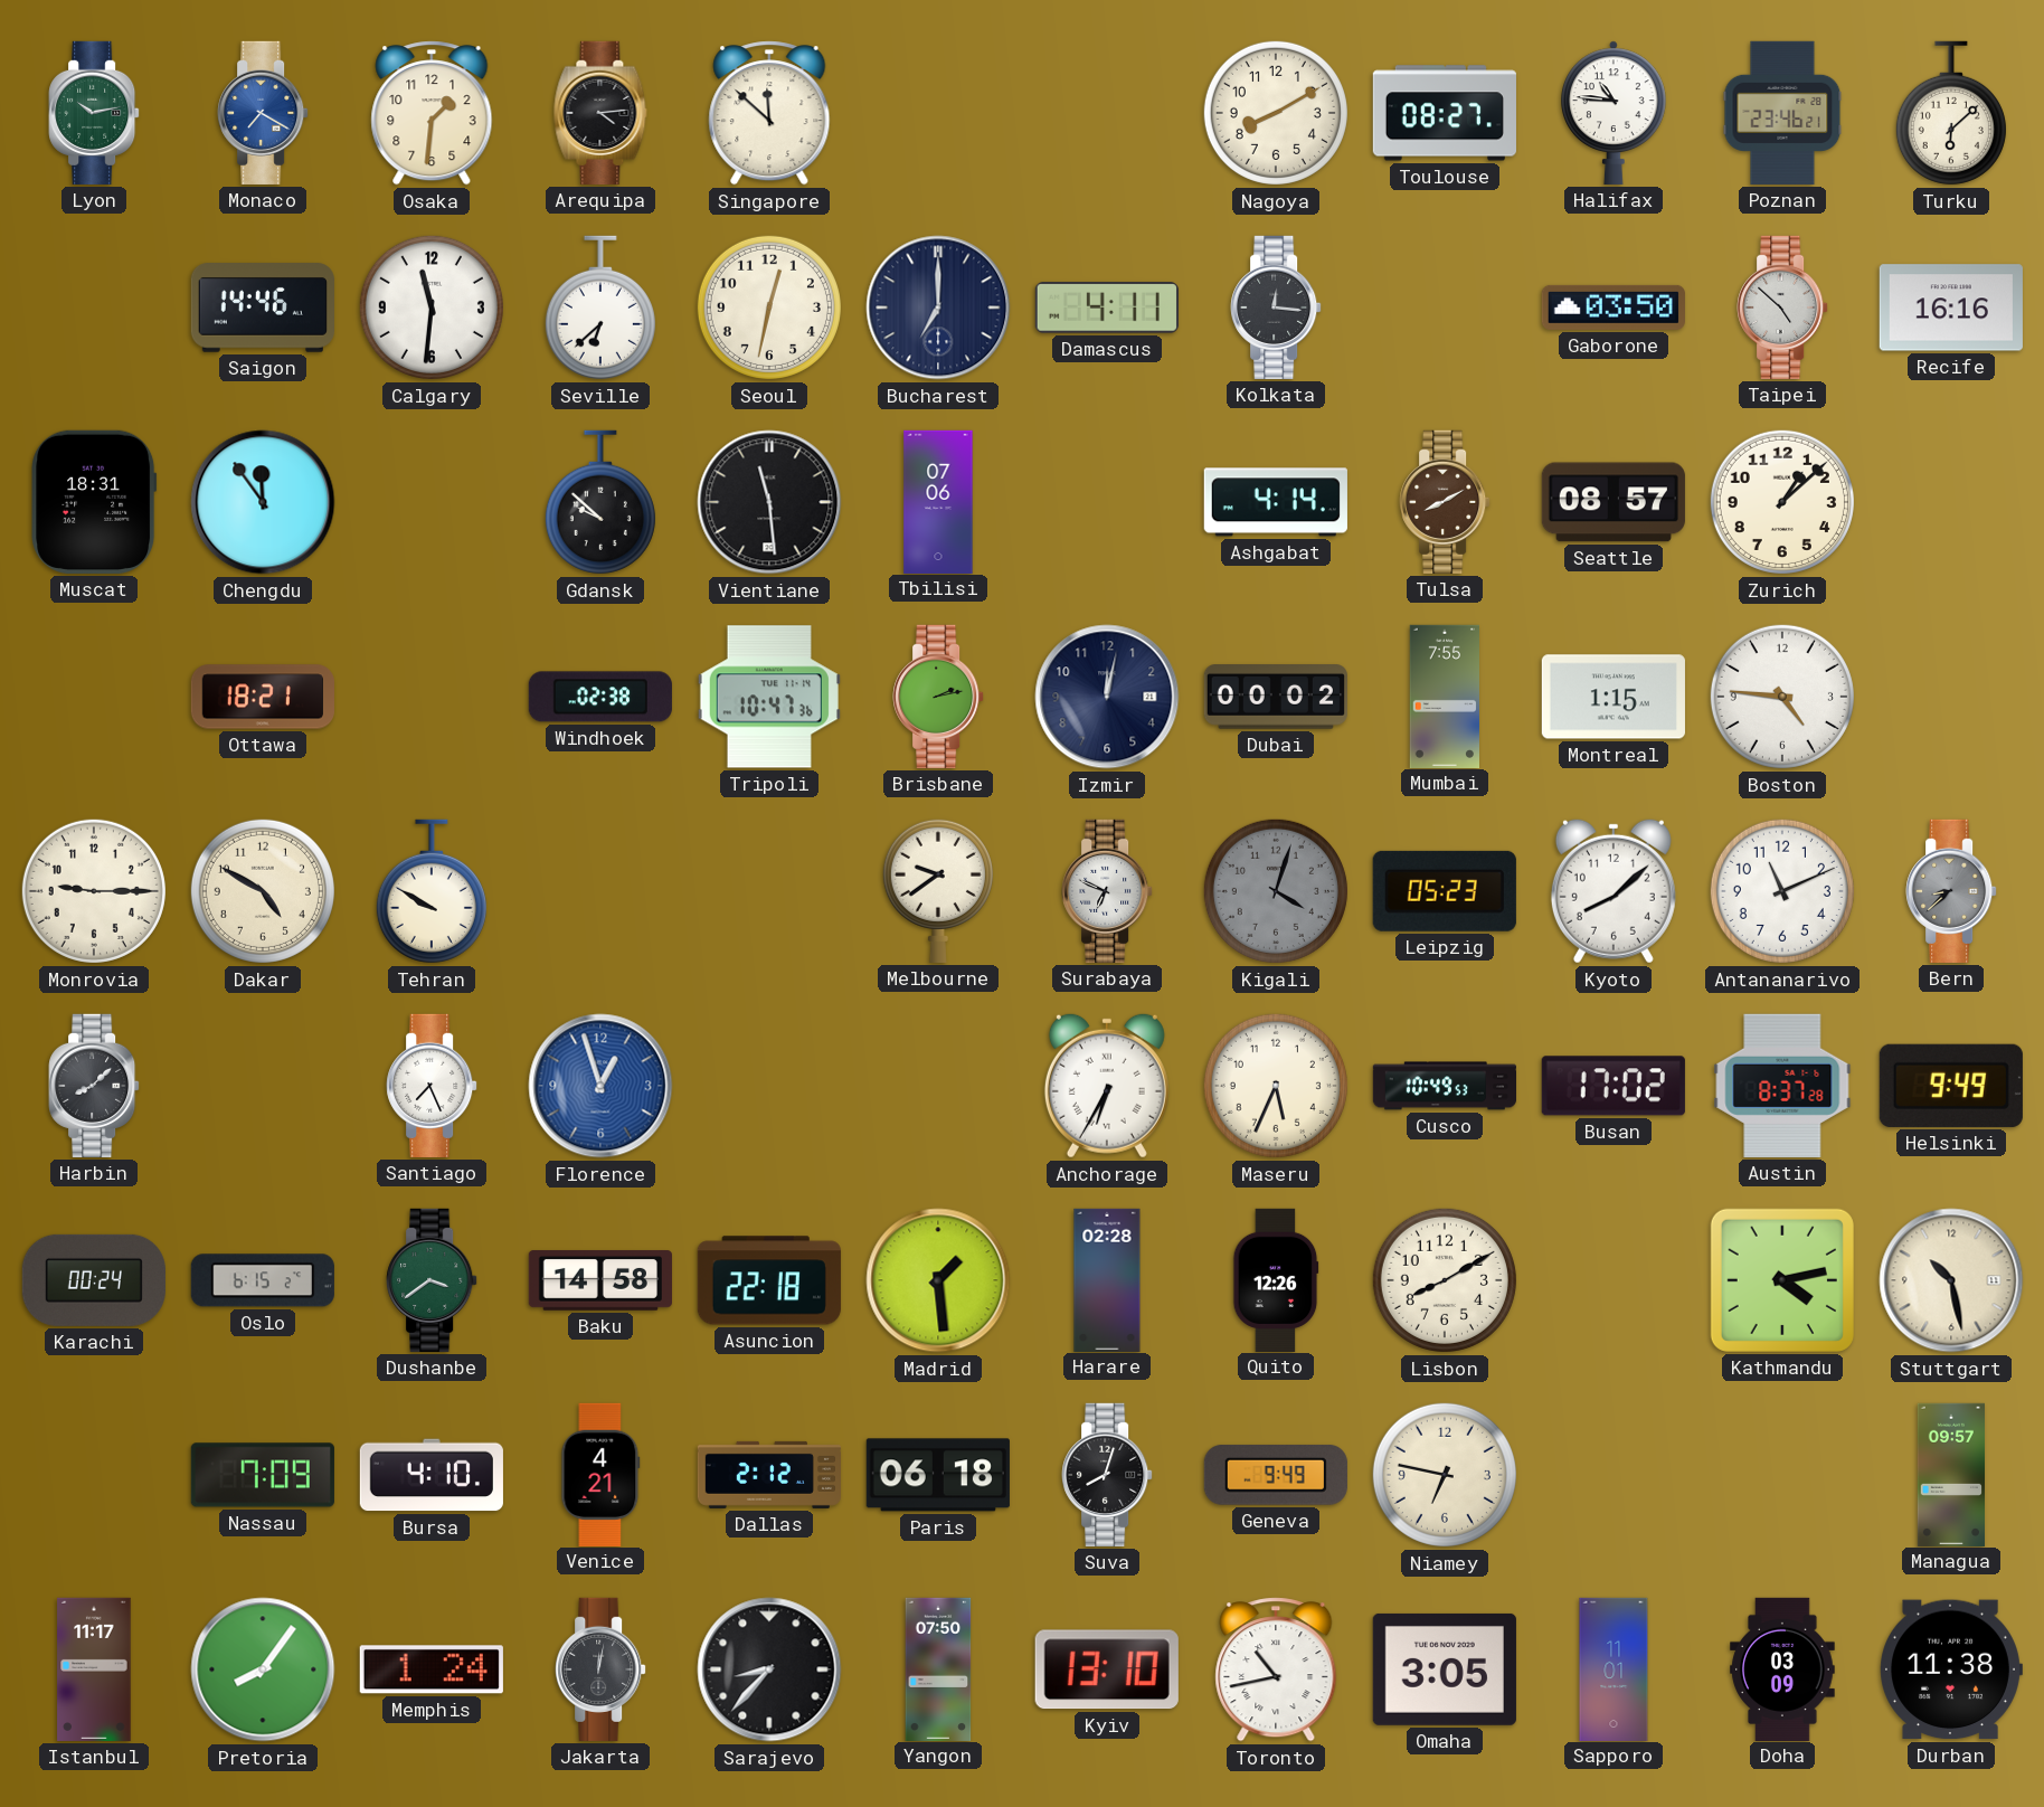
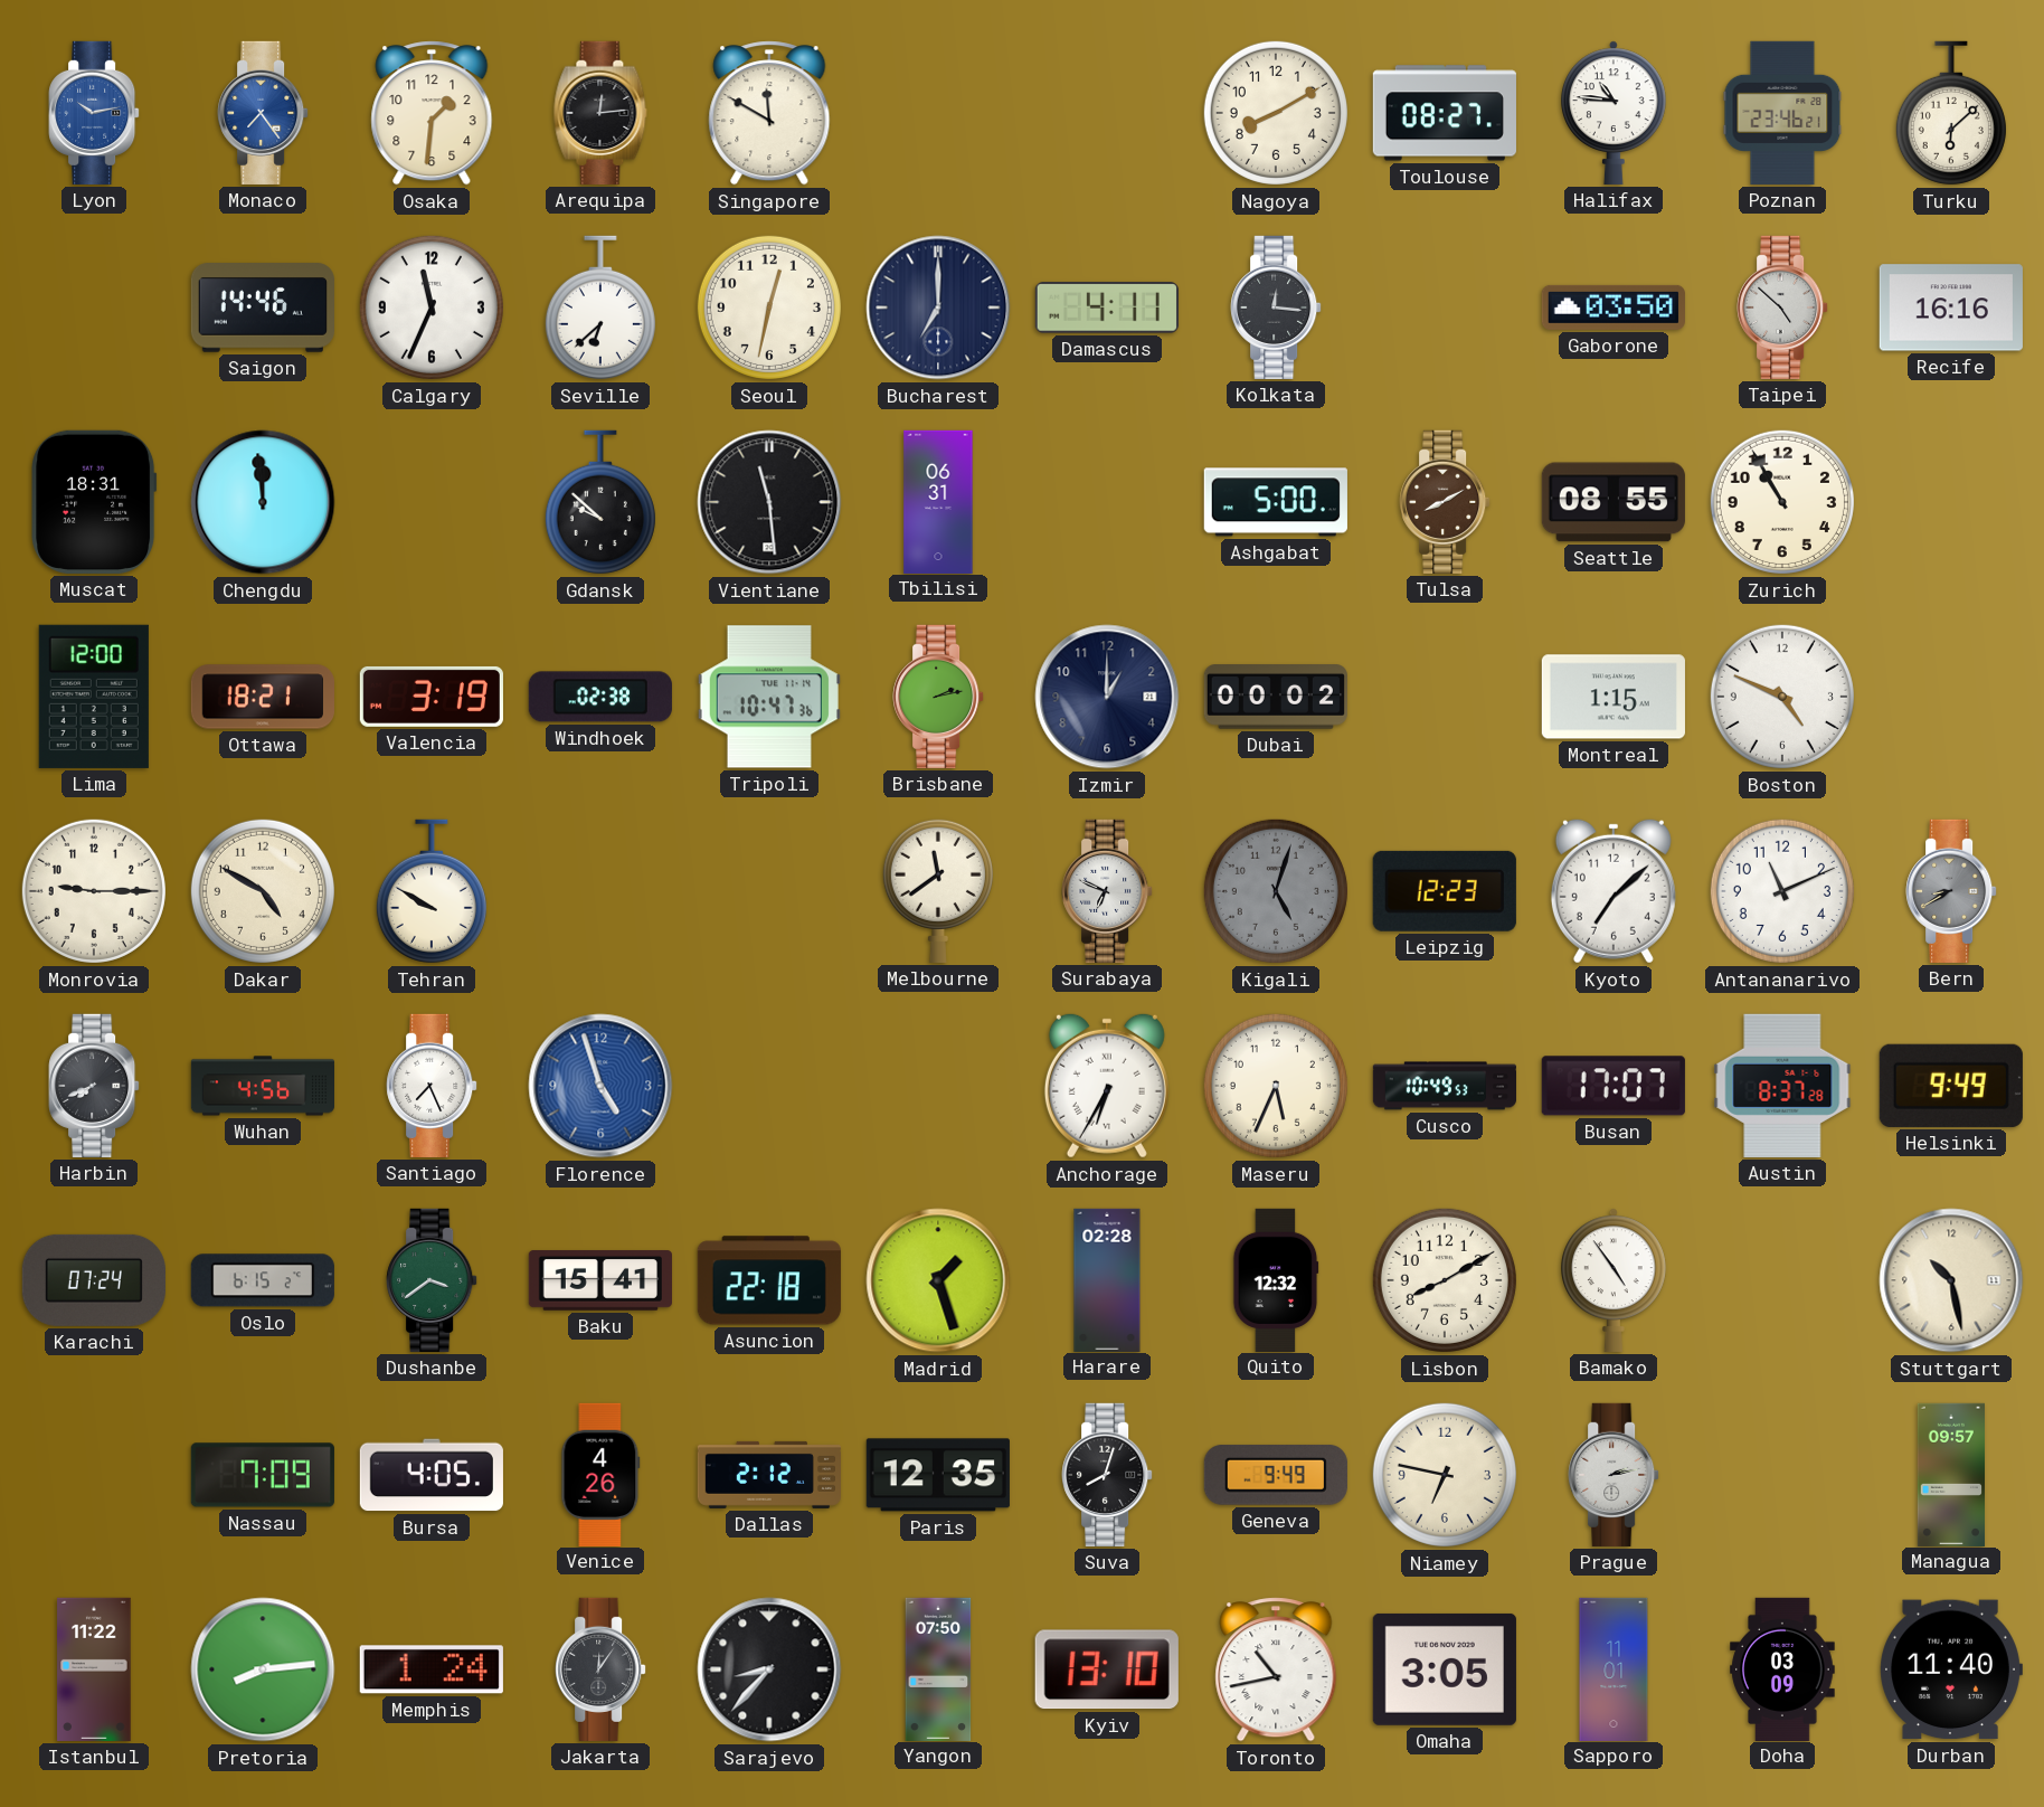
Lyon dial: green -> blue (94, 113)
Monaco: 7:20 -> 7:24 (263, 113)
Arequipa: 4:14 -> 12:14 (600, 113)
Singapore: 11:52 -> 11:50 (769, 113)
Calgary: 11:31 -> 11:34 (432, 308)
Chengdu: 11:54 -> 11:59 (263, 502)
Tbilisi: 07:06 -> 06:31 (938, 501)
Ashgabat: 4:14 -> 5:00 (1276, 502)
Seattle: 08:57 -> 08:55 (1614, 502)
Zurich: 1:08 -> 10:55 (1782, 502)
Lima: none -> 12:00 (94, 697)
Valencia: none -> 3:19 (432, 697)
Izmir: 12:02 -> 1:00 (1107, 697)
Mumbai: 7:55 -> none (1444, 696)
Boston: 4:46 -> 4:49 (1782, 697)
Melbourne: 9:39 -> 11:39 (938, 890)
Kigali: 4:03 -> 5:03 (1276, 891)
Leipzig: 05:23 -> 12:23 (1445, 891)
Kyoto: 8:08 -> 7:08 (1614, 891)
Bern: 8:38 -> 8:40 (1951, 891)
Harbin: 8:08 -> 7:41 (94, 1086)
Wuhan: none -> 4:56 (262, 1086)
Florence: 12:57 -> 4:57 (600, 1086)
Busan: 17:02 -> 17:07 (1614, 1086)
Karachi: 00:24 -> 07:24 (94, 1280)
Baku: 14:58 -> 15:41 (600, 1280)
Madrid: 1:29 -> 1:27 (938, 1280)
Quito: 12:26 -> 12:32 (1276, 1279)
Bamako: none -> 4:54 (1614, 1280)
Kathmandu: 4:13 -> none (1782, 1280)
Bursa: 4:10 -> 4:05 (432, 1475)
Venice: 4:21 -> 4:26 (600, 1474)
Paris: 06:18 -> 12:35 (938, 1475)
Prague: none -> 2:13 (1614, 1475)
Istanbul: 11:17 -> 11:22 (94, 1669)
Pretoria: 8:06 -> 8:14 (263, 1669)
Jakarta: 12:02 -> 12:06 (600, 1669)
Durban: 11:38 -> 11:40 (1951, 1669)
